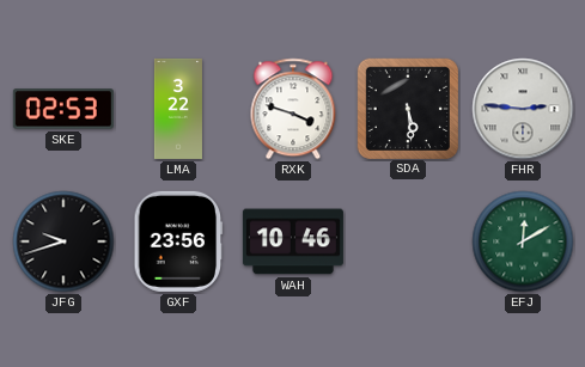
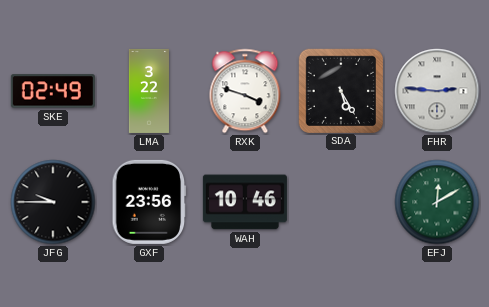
SKE: 02:53 -> 02:49 (53, 91)
SDA: 5:29 -> 5:25 (340, 90)
JFG: 9:42 -> 9:45 (53, 202)
